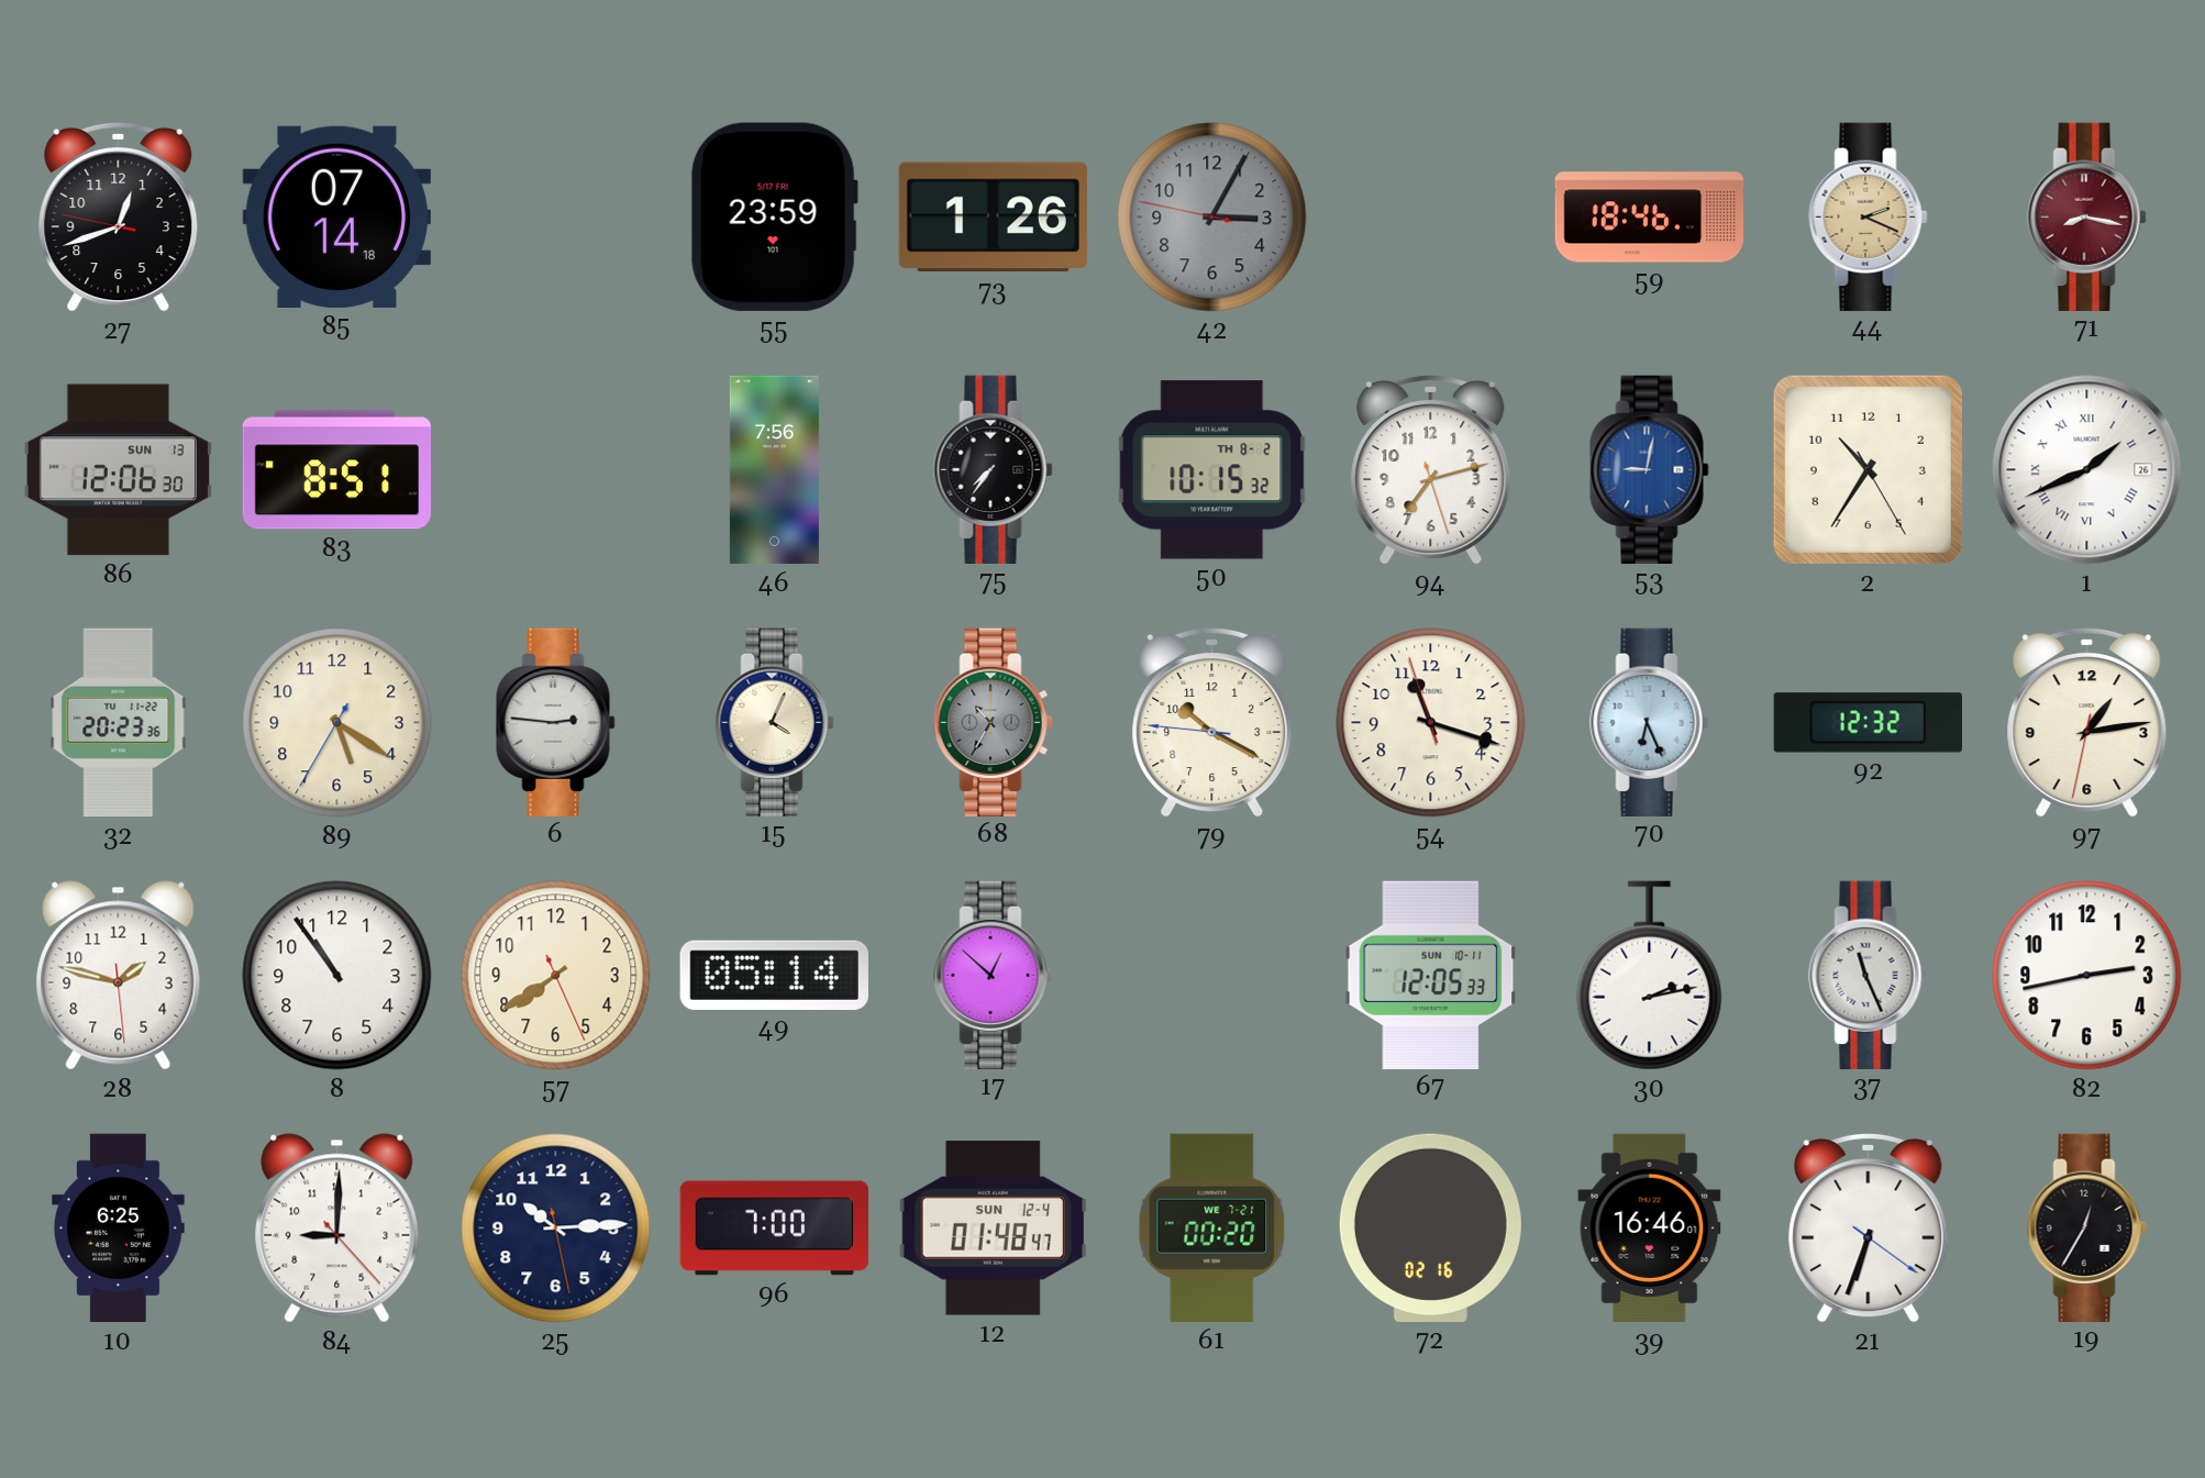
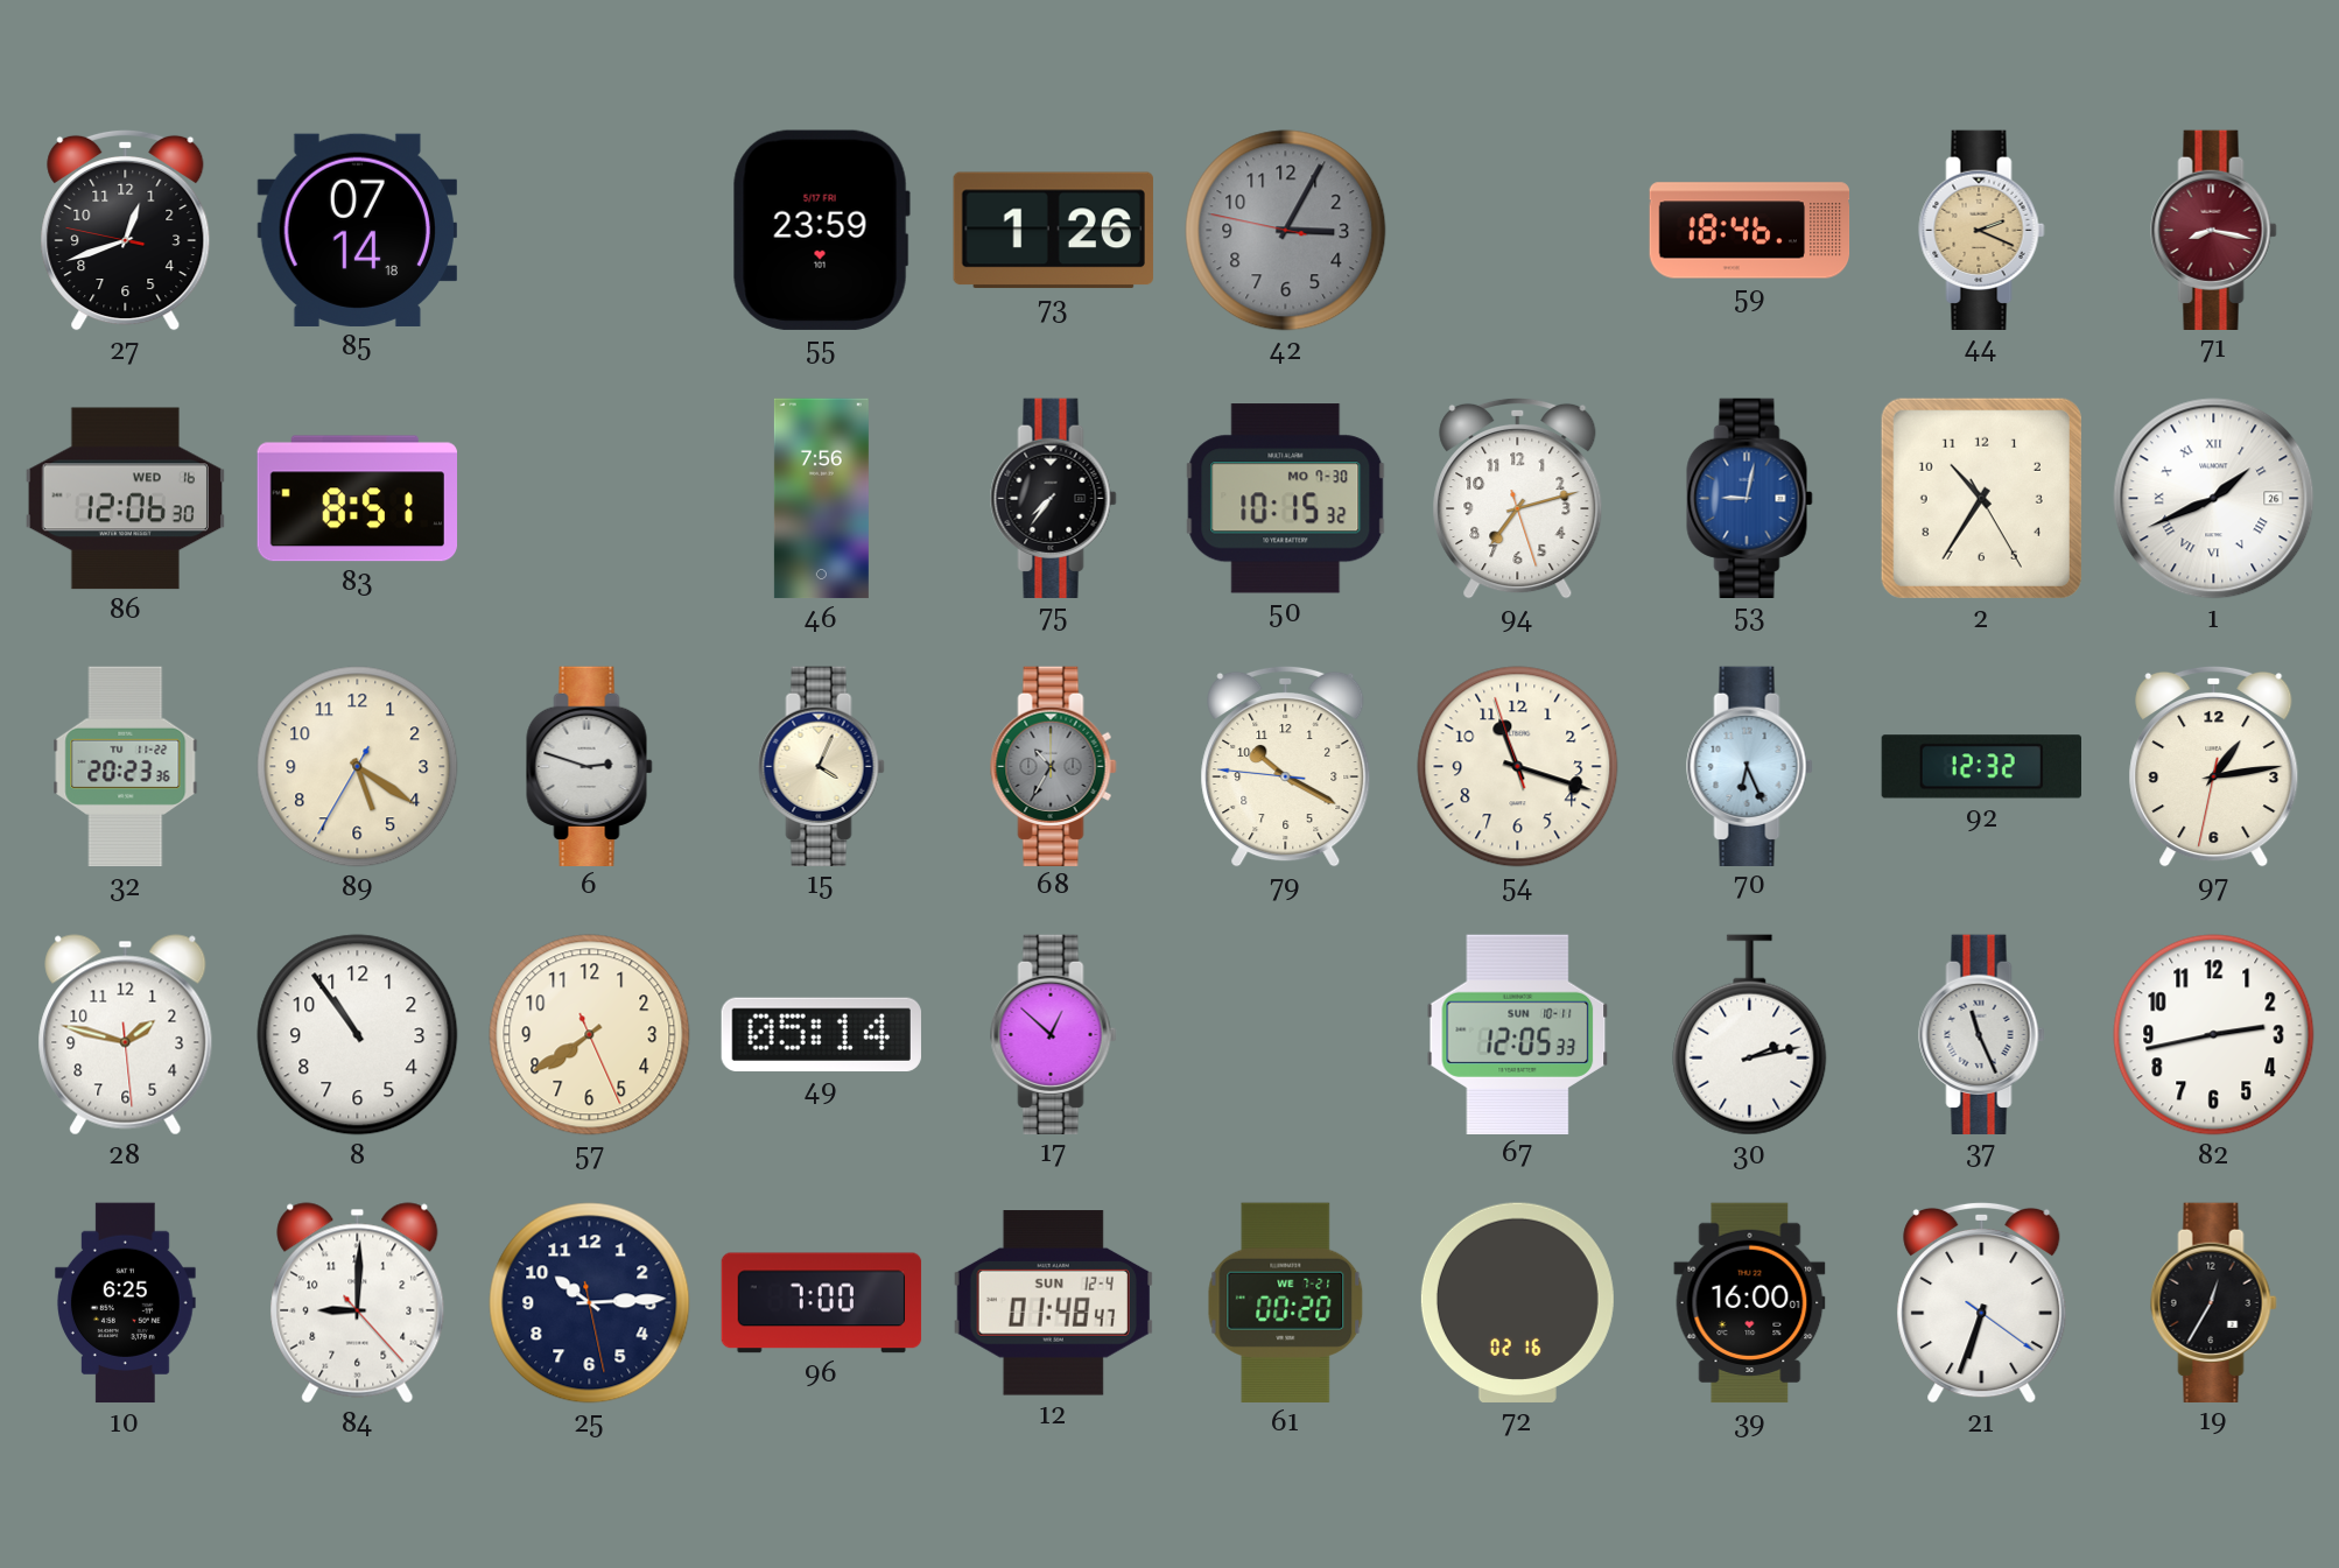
86 date: SUN 13 -> WED 16 (125, 499)
50 date: TH 8-2 -> MO 7-30 (1286, 499)
6: 2:46 -> 2:48 (590, 766)
39: 16:46 -> 16:00 (1750, 1303)
